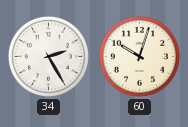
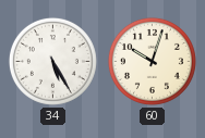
34: 2:25 -> 5:25 (52, 61)
